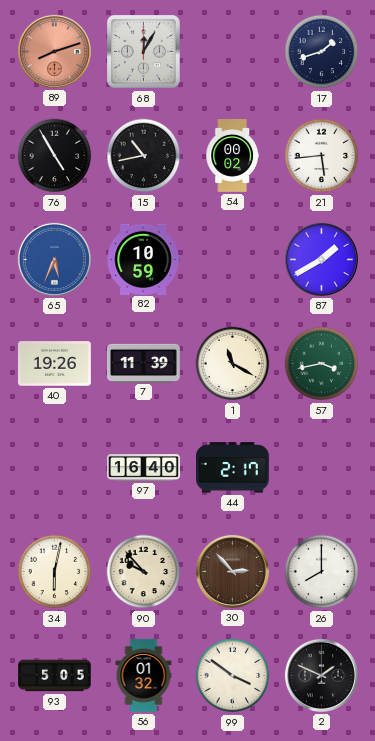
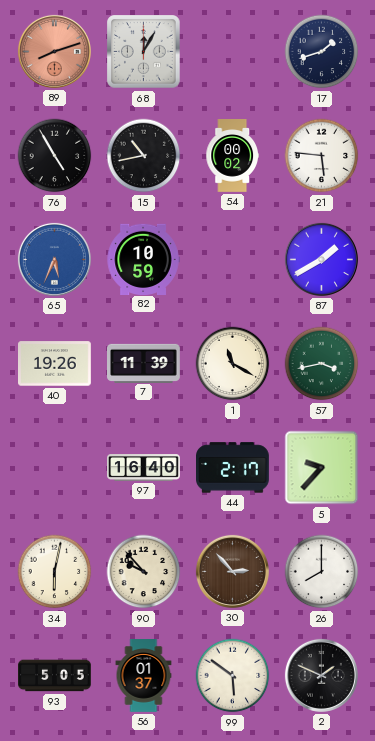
21: 5:44 -> 5:46 (322, 156)
5: none -> 9:37 (322, 468)
56: 01:32 -> 01:37 (144, 676)
99: 3:51 -> 5:51 (233, 676)
